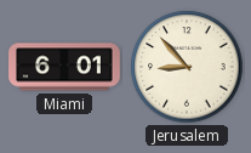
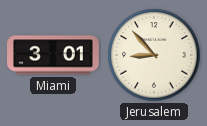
Miami: 6:01 -> 3:01 (53, 55)
